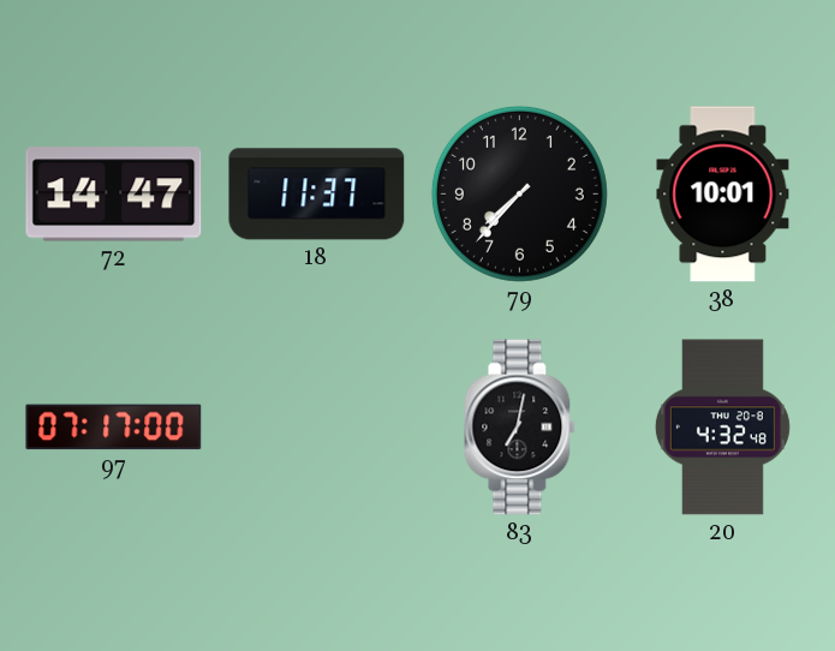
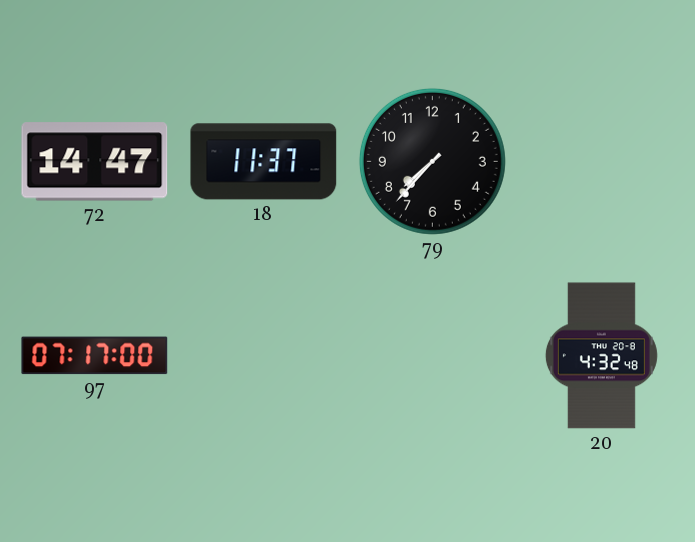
38: 10:01 -> none (723, 195)
83: 7:02 -> none (520, 428)
